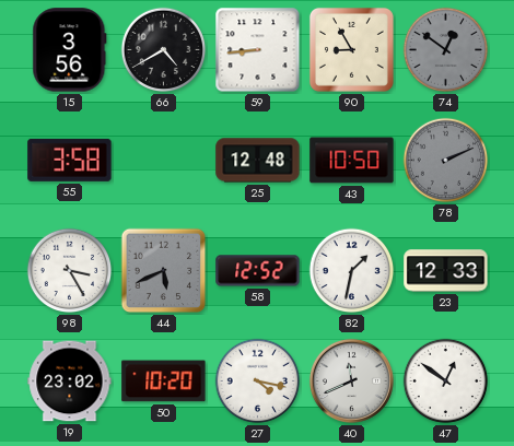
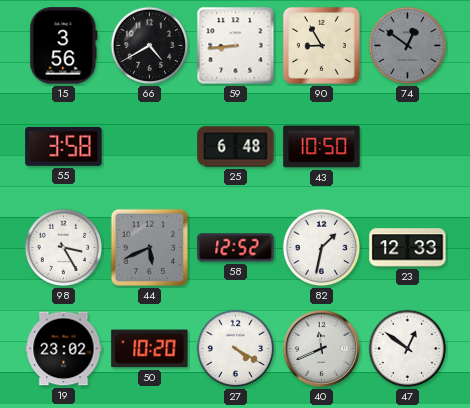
25: 12:48 -> 6:48 (236, 147)
78: 2:11 -> none (446, 161)
27: 4:17 -> 4:20 (236, 349)
